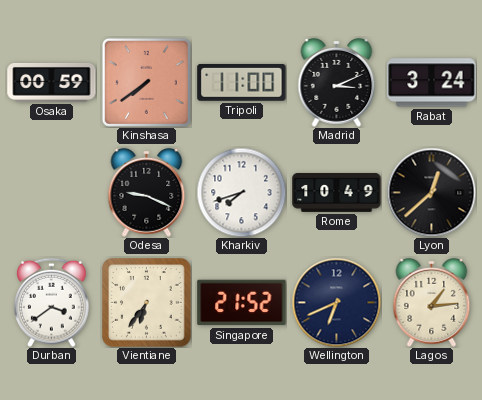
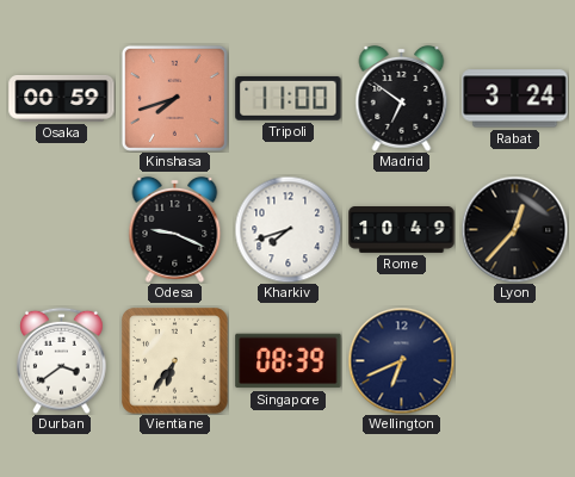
Kinshasa: 7:39 -> 7:42 (174, 98)
Madrid: 3:11 -> 6:51 (402, 98)
Lyon: 12:38 -> 12:37 (514, 229)
Singapore: 21:52 -> 08:39 (289, 361)
Lagos: 1:14 -> none (432, 302)
